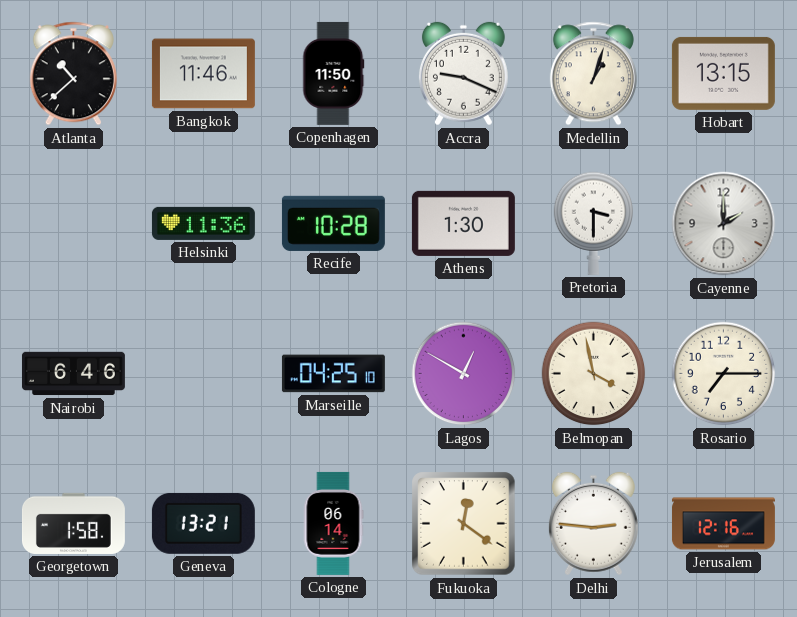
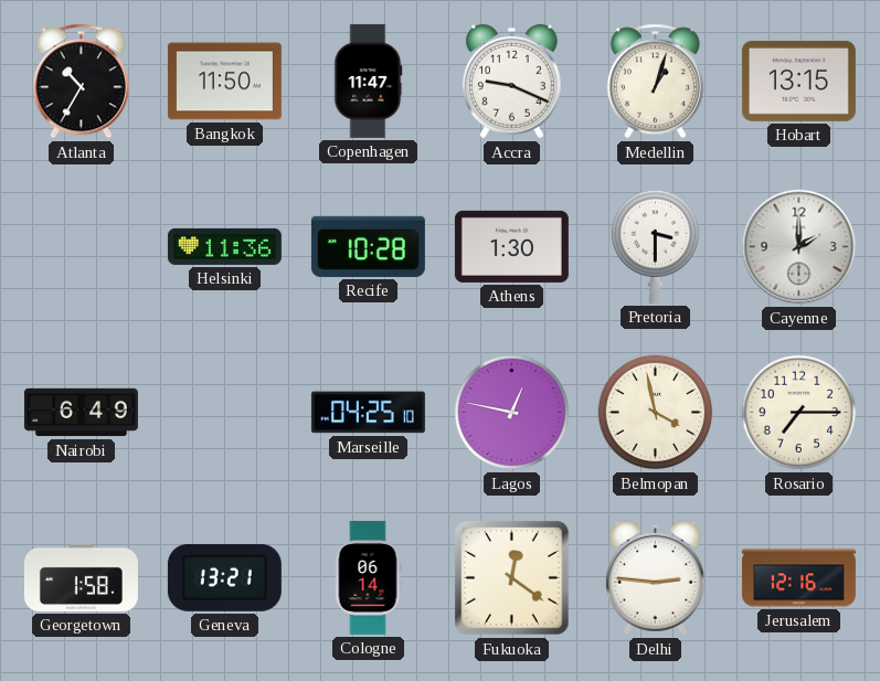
Atlanta: 10:38 -> 10:35 (81, 82)
Bangkok: 11:46 -> 11:50 (224, 82)
Copenhagen: 11:50 -> 11:47 (369, 81)
Nairobi: 6:46 -> 6:49 (81, 413)
Lagos: 12:50 -> 12:47 (512, 413)
